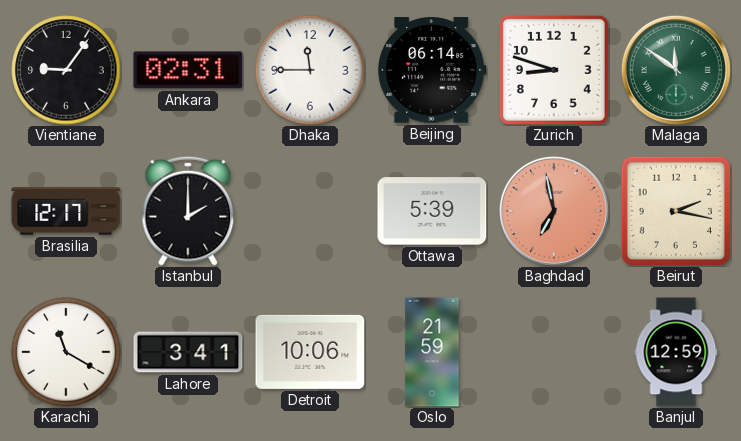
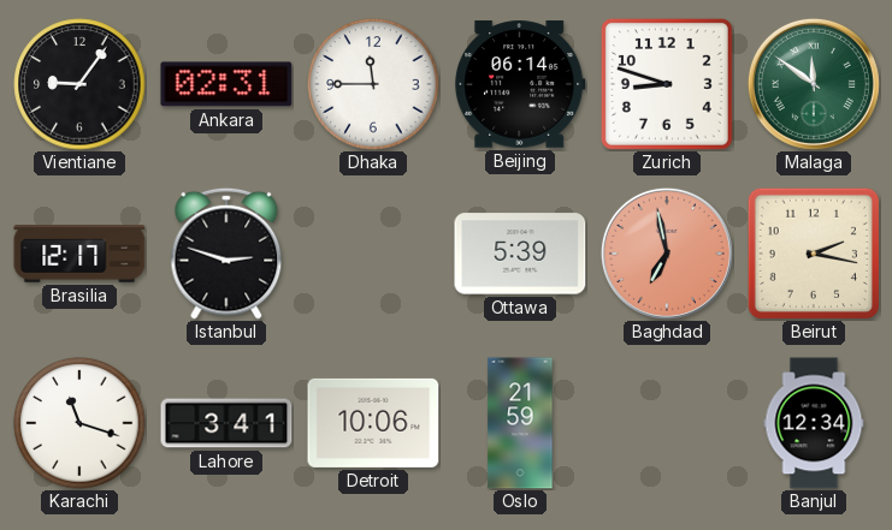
Istanbul: 2:00 -> 2:48 (226, 254)
Karachi: 11:20 -> 11:18 (79, 423)
Banjul: 12:59 -> 12:34 (814, 423)
